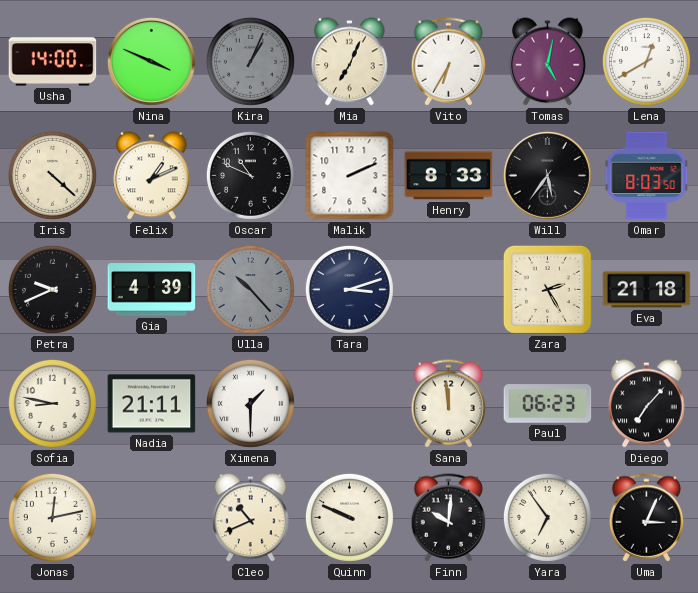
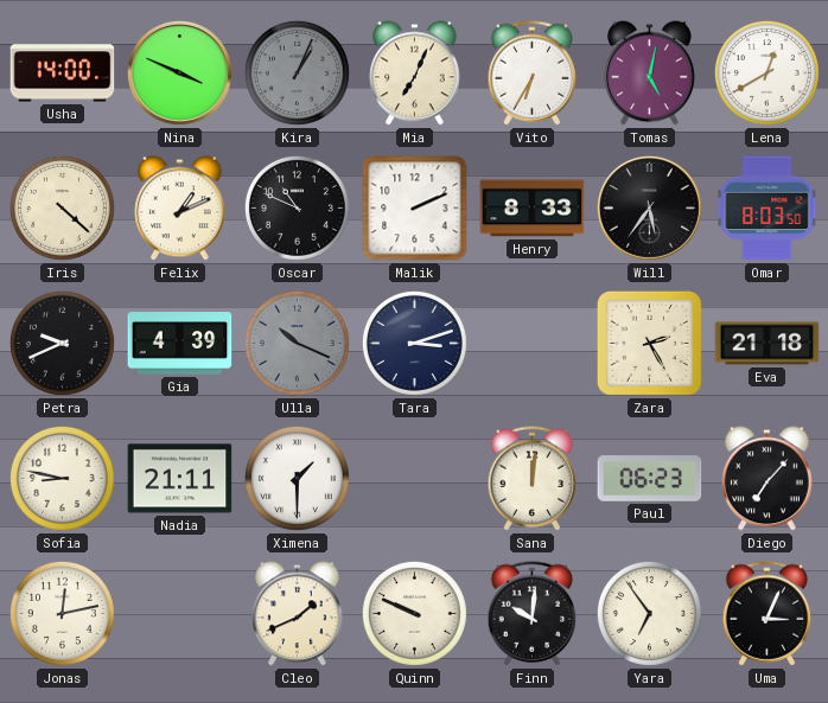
Ulla: 10:23 -> 10:19 (297, 343)
Sana: 11:59 -> 12:01 (533, 479)
Cleo: 10:41 -> 1:41 (298, 614)
